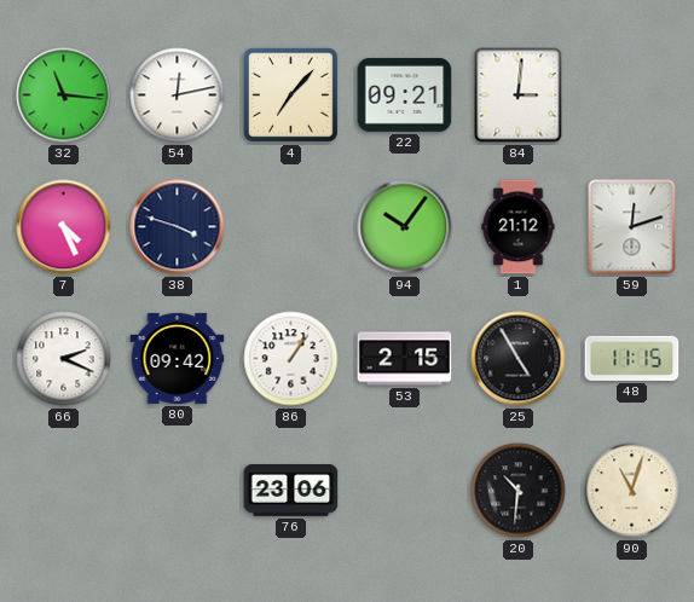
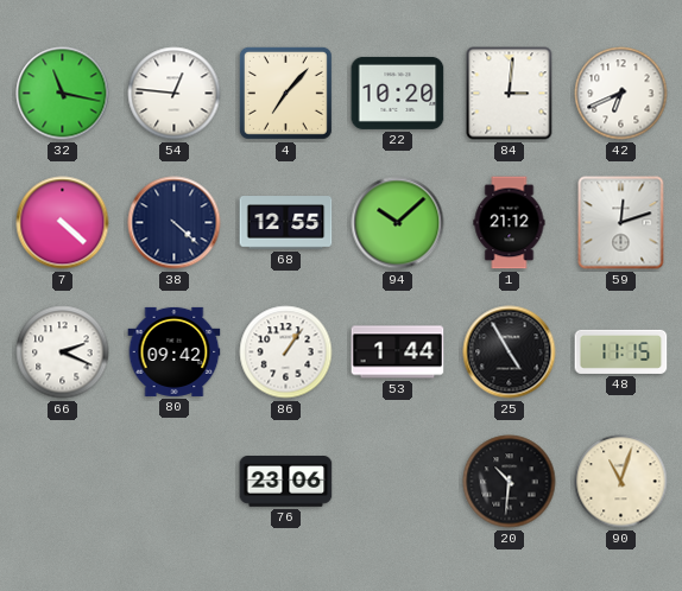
32: 11:16 -> 11:17 (63, 94)
54: 12:13 -> 12:46 (175, 94)
22: 09:21 -> 10:20 (398, 93)
42: none -> 6:41 (621, 94)
7: 4:26 -> 4:22 (63, 223)
38: 3:48 -> 4:22 (175, 223)
68: none -> 12:55 (286, 223)
94: 10:06 -> 10:08 (398, 223)
53: 2:15 -> 1:44 (398, 352)
